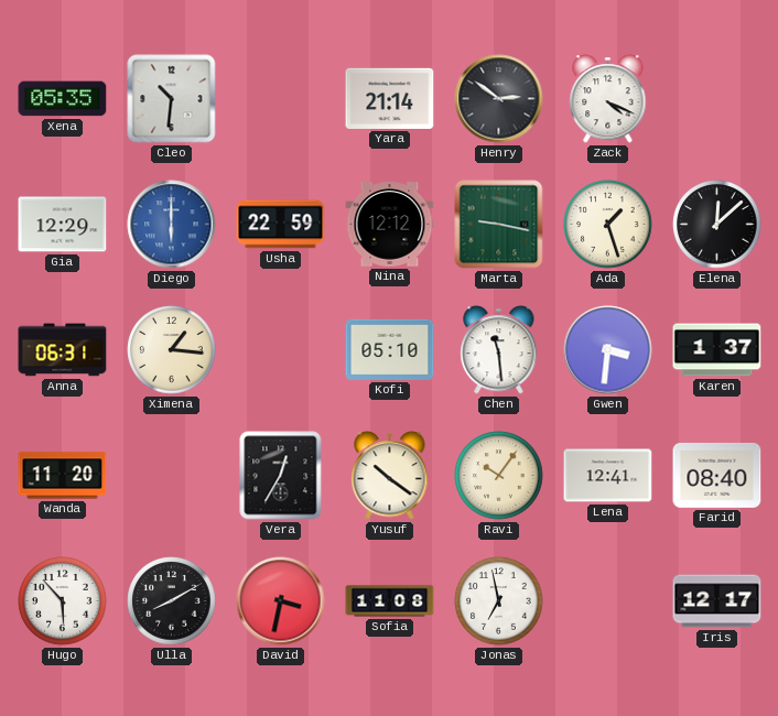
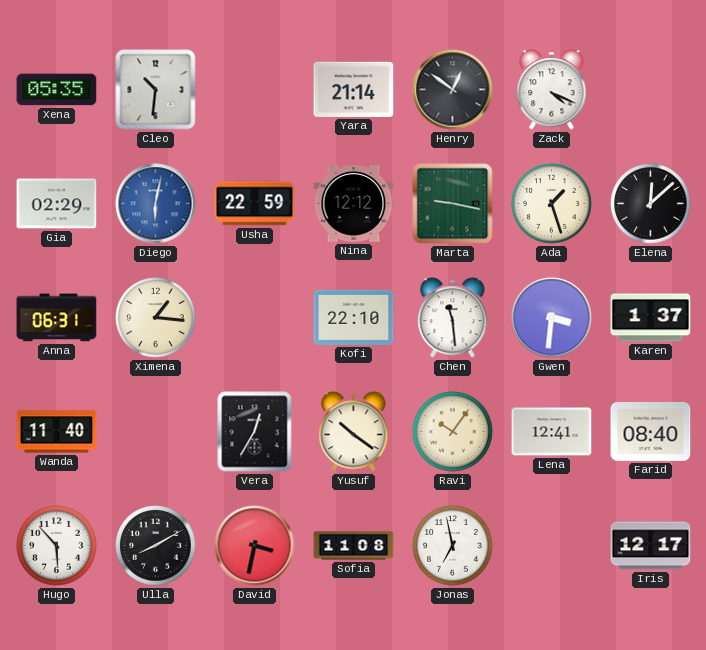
Henry: 2:51 -> 12:51 (453, 90)
Gia: 12:29 -> 02:29 (57, 204)
Diego: 6:00 -> 6:02 (156, 204)
Kofi: 05:10 -> 22:10 (354, 317)
Wanda: 11:20 -> 11:40 (57, 432)
